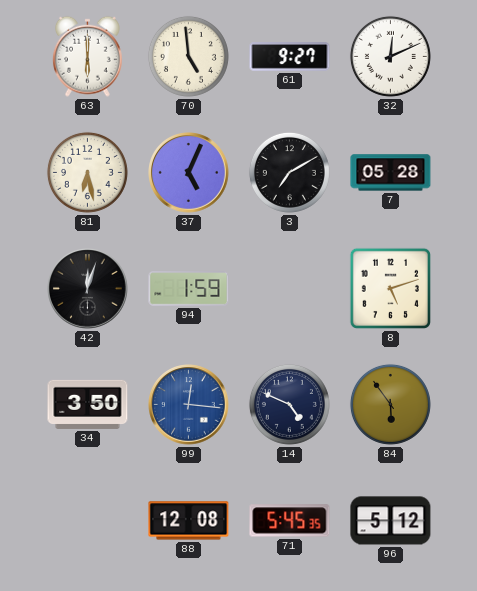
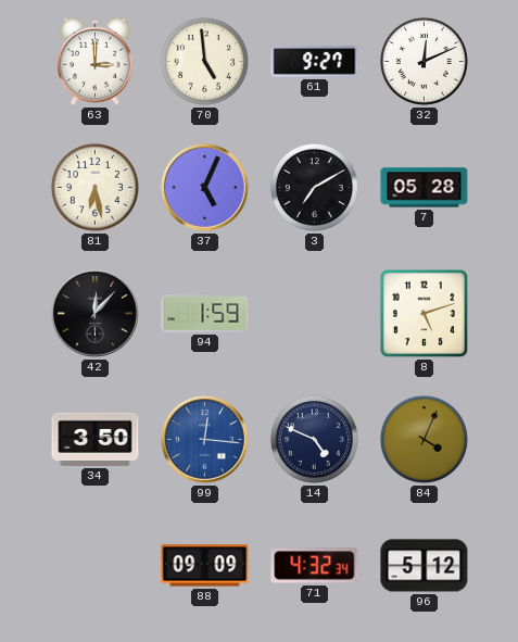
63: 6:00 -> 3:00 (96, 61)
42: 12:03 -> 12:07 (96, 314)
84: 5:54 -> 4:04 (424, 439)
88: 12:08 -> 09:09 (205, 566)
71: 5:45 -> 4:32 (315, 566)
